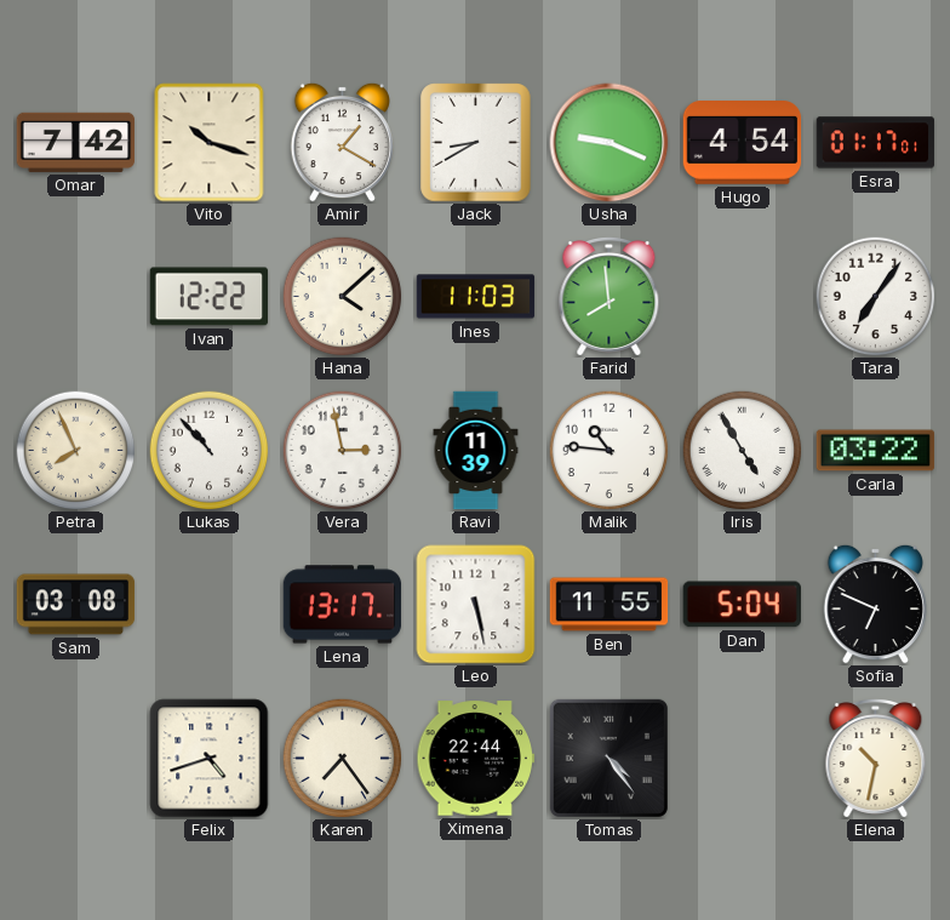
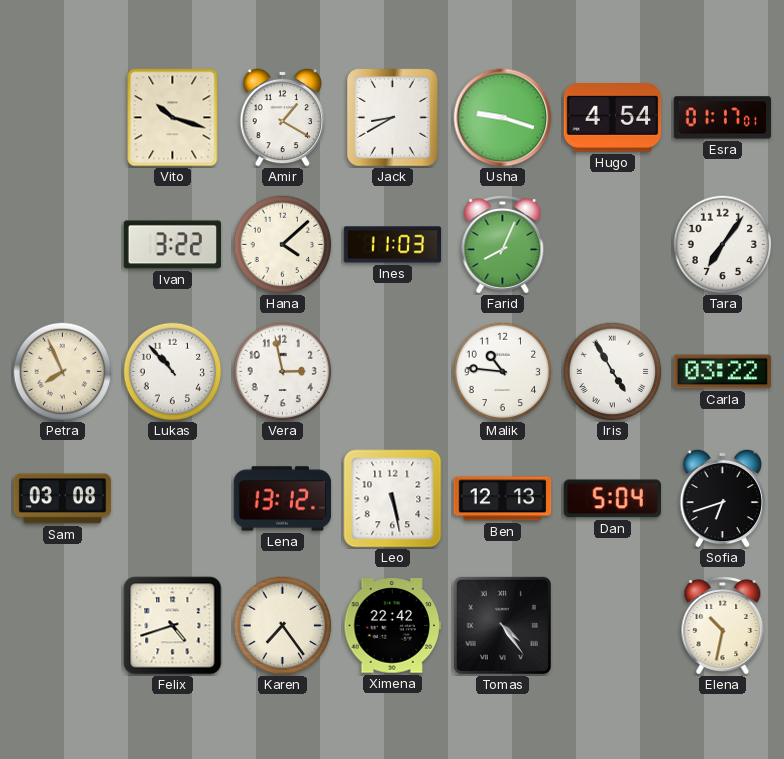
Omar: 7:42 -> none (76, 142)
Usha: 9:19 -> 9:18 (503, 118)
Ivan: 12:22 -> 3:22 (173, 245)
Farid: 7:59 -> 8:04 (503, 245)
Ravi: 11:39 -> none (476, 451)
Lena: 13:17 -> 13:12 (283, 499)
Ben: 11:55 -> 12:13 (503, 499)
Sofia: 6:49 -> 6:42 (722, 498)
Ximena: 22:44 -> 22:42 (393, 626)
